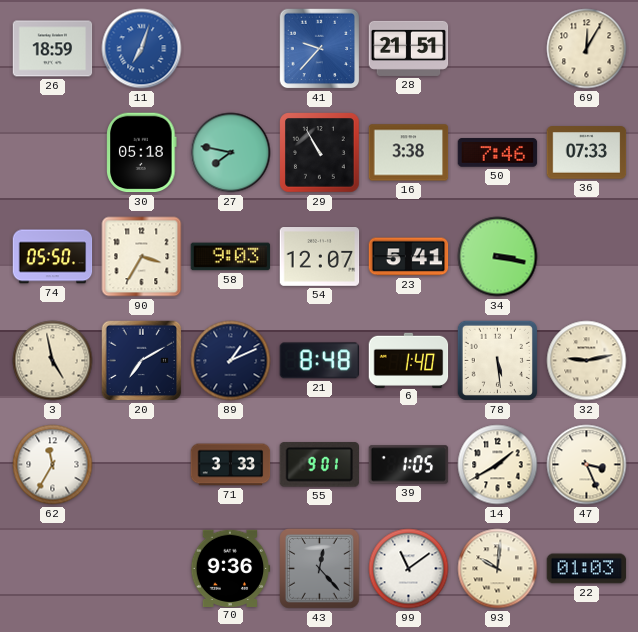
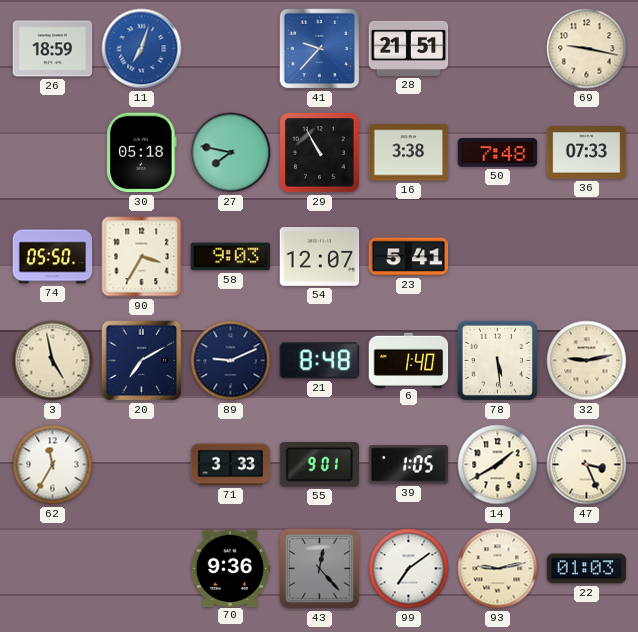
69: 12:05 -> 9:17 (587, 49)
50: 7:46 -> 7:48 (498, 153)
34: 3:17 -> none (498, 257)
89: 1:11 -> 9:11 (231, 361)
99: 11:09 -> 7:09 (409, 569)
93: 10:01 -> 9:13 (498, 569)
